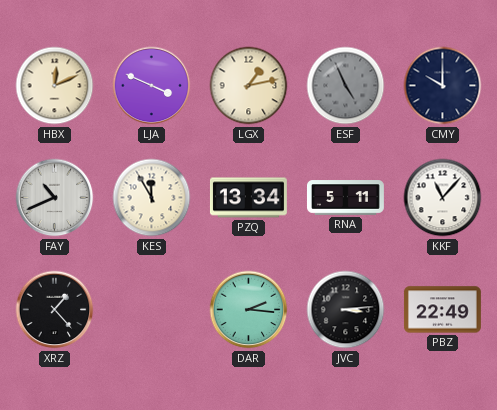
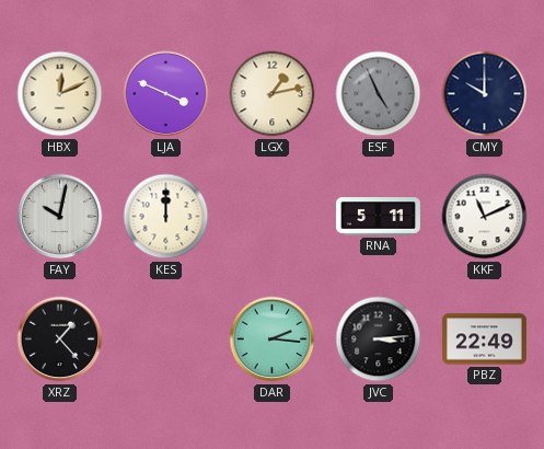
FAY: 10:41 -> 10:02 (60, 217)
KES: 11:55 -> 12:00 (166, 217)
PZQ: 13:34 -> none (248, 198)
KKF: 11:07 -> 11:11 (485, 217)
